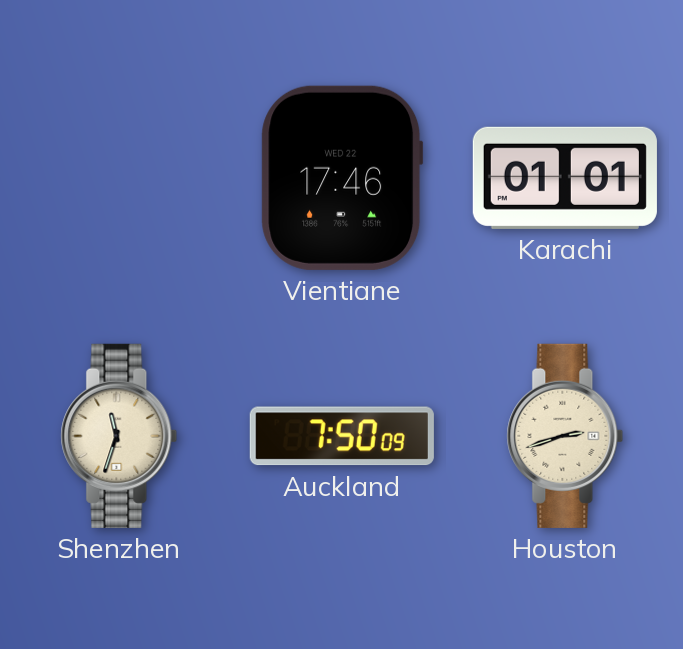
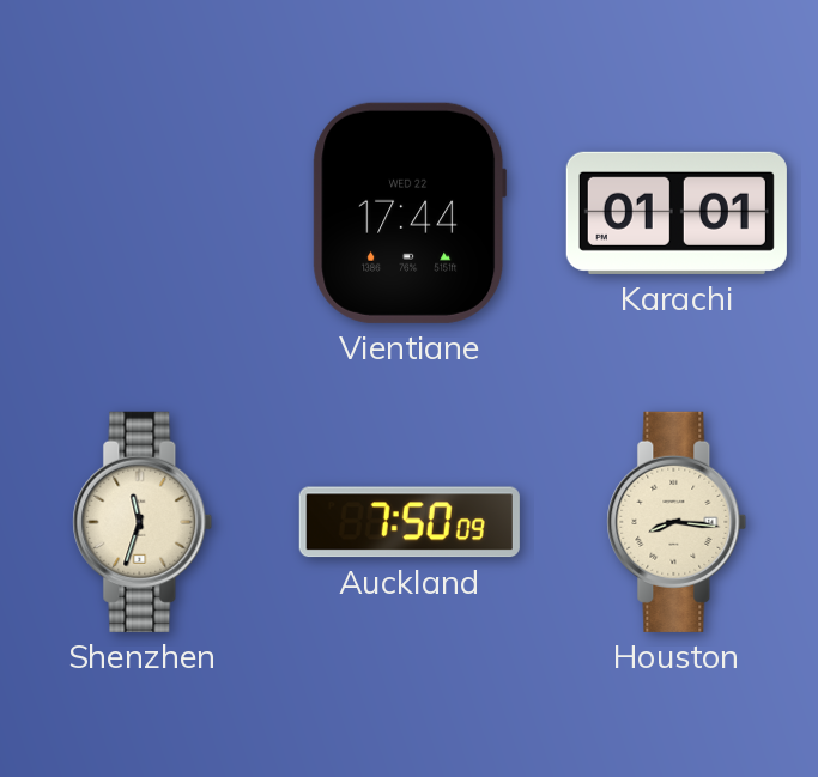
Vientiane: 17:46 -> 17:44 (410, 213)
Houston: 2:42 -> 8:16 (677, 522)
